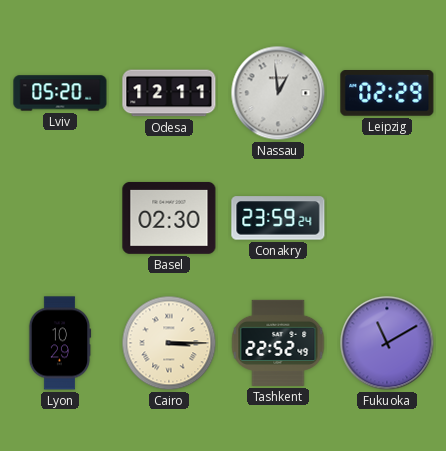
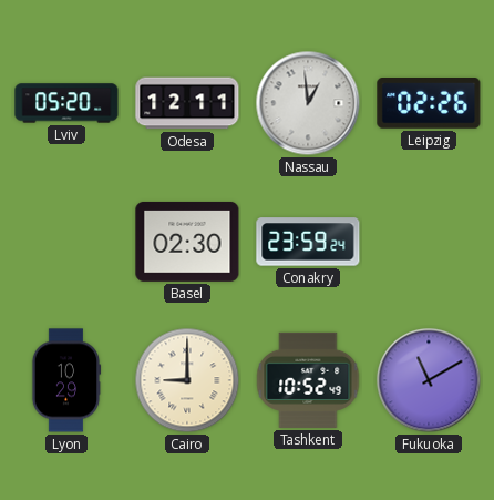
Leipzig: 02:29 -> 02:26 (429, 104)
Cairo: 3:15 -> 9:00 (187, 380)
Tashkent: 22:52 -> 10:52 (308, 380)
